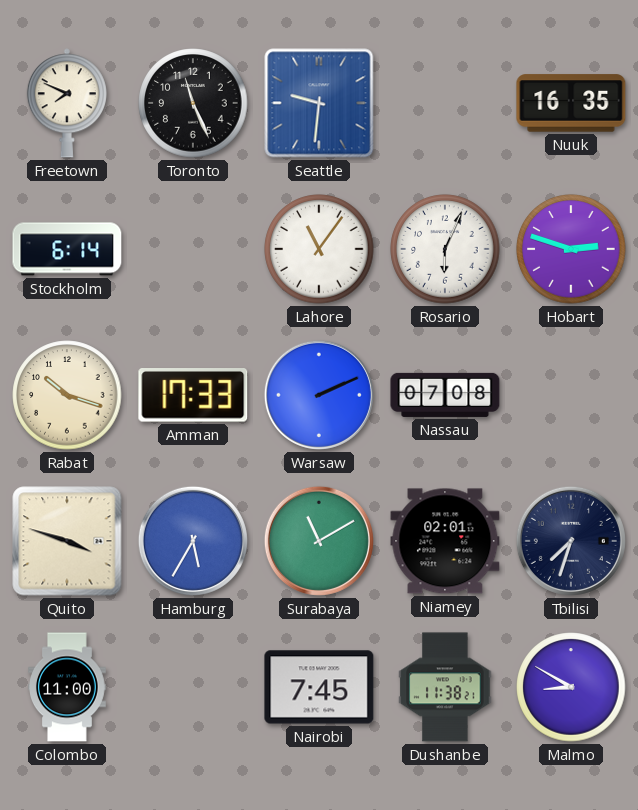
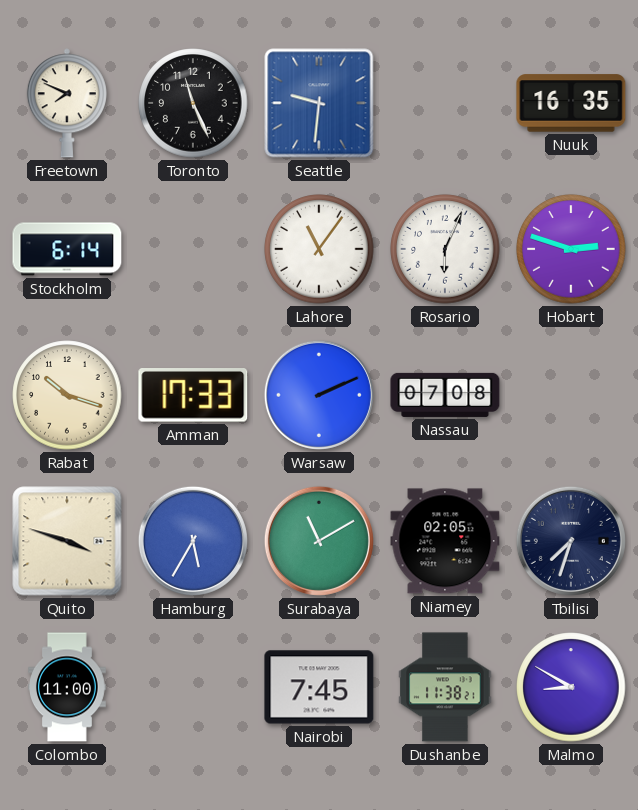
Niamey: 02:01 -> 02:05 (445, 541)
